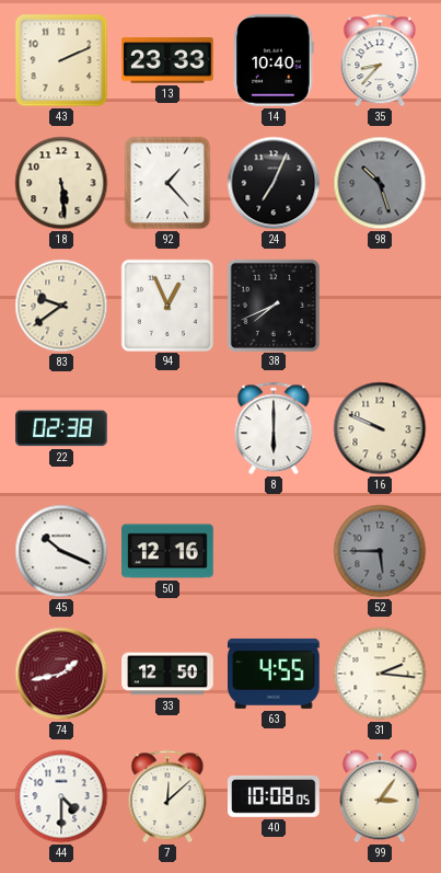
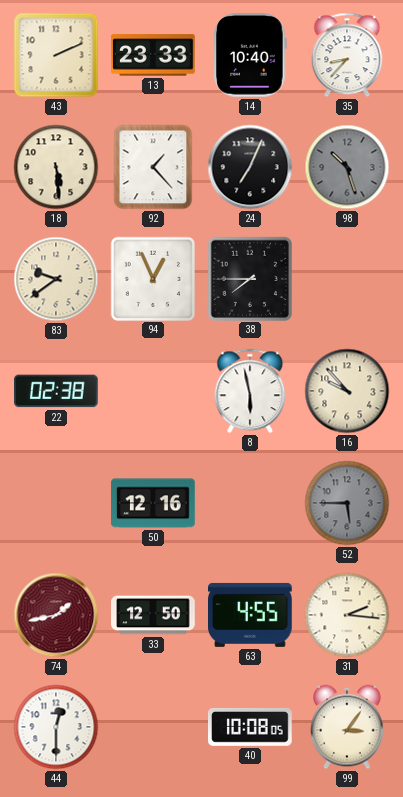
38: 7:41 -> 7:45 (249, 278)
8: 6:00 -> 5:58 (250, 391)
16: 9:49 -> 9:53 (347, 391)
45: 10:19 -> none (61, 551)
44: 4:30 -> 12:30 (56, 727)
7: 12:08 -> none (167, 796)
